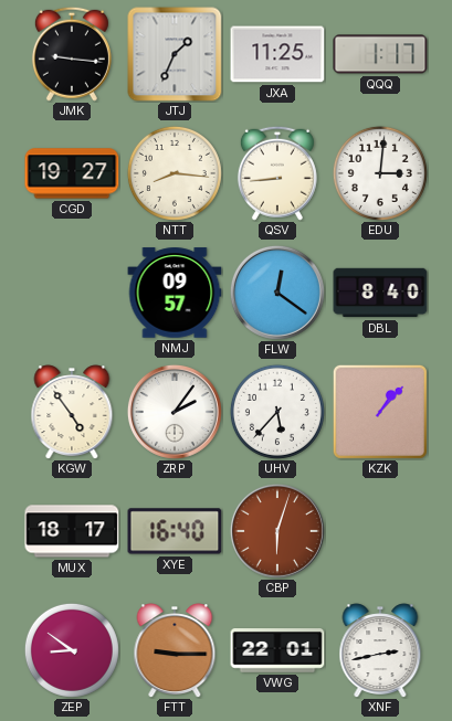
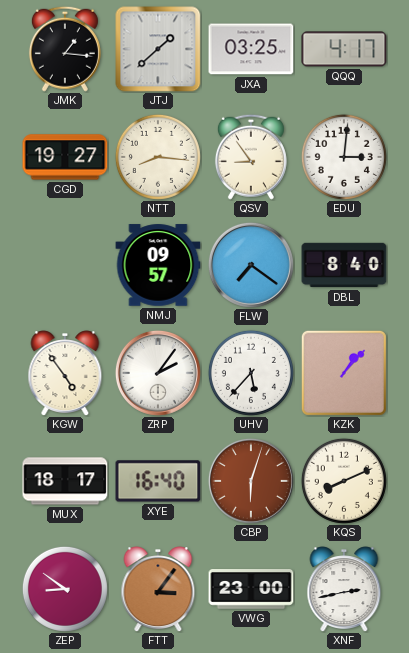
JMK: 9:16 -> 1:16 (65, 49)
JTJ: 1:34 -> 1:38 (158, 49)
JXA: 11:25 -> 03:25 (251, 49)
QQQ: 1:17 -> 4:17 (344, 49)
QSV: 8:44 -> 8:54 (251, 157)
FLW: 12:21 -> 7:21 (251, 265)
KQS: none -> 8:11 (344, 481)
FTT: 9:15 -> 3:06 (158, 589)
VWG: 22:01 -> 23:00 (251, 589)
